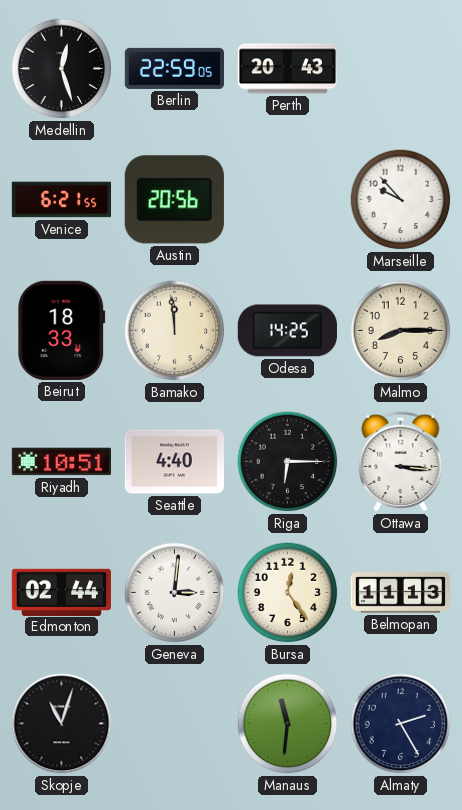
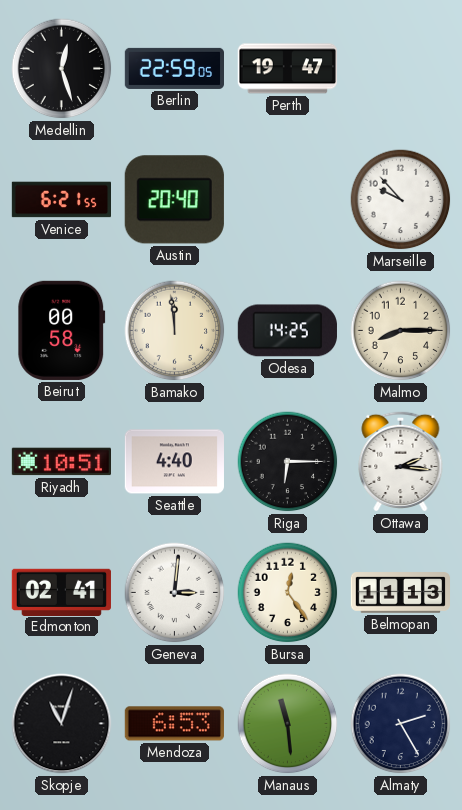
Perth: 20:43 -> 19:47 (287, 69)
Austin: 20:56 -> 20:40 (174, 200)
Beirut: 18:33 -> 00:58 (62, 330)
Ottawa: 3:16 -> 2:16 (401, 461)
Edmonton: 02:44 -> 02:41 (61, 592)
Mendoza: none -> 6:53 (174, 724)
Manaus: 11:31 -> 11:29 (288, 724)
